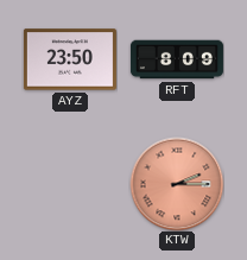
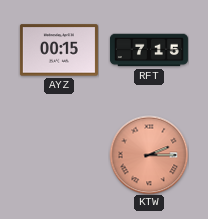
AYZ: 23:50 -> 00:15 (59, 50)
RFT: 8:09 -> 7:15 (149, 50)
